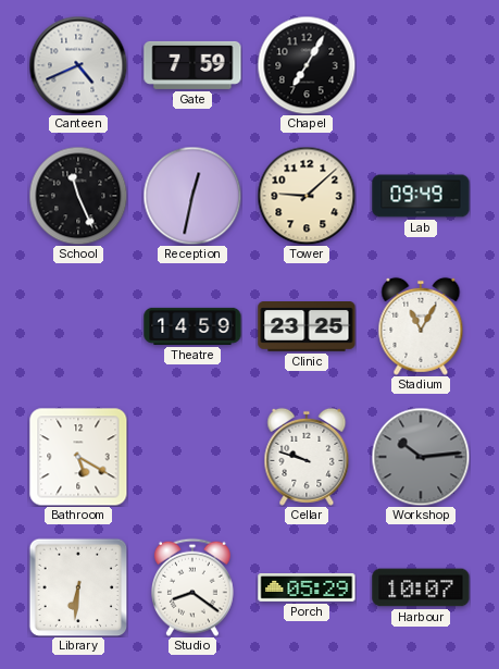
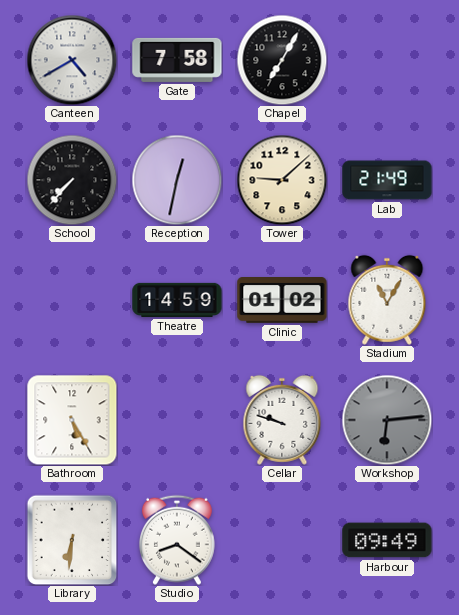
Canteen: 4:41 -> 4:40 (72, 60)
Gate: 7:59 -> 7:58 (177, 60)
School: 11:26 -> 7:37 (72, 180)
Lab: 09:49 -> 21:49 (387, 180)
Clinic: 23:25 -> 01:02 (282, 301)
Bathroom: 5:20 -> 5:25 (72, 420)
Workshop: 10:14 -> 6:14 (387, 420)
Porch: 05:29 -> none (307, 589)
Harbour: 10:07 -> 09:49 (387, 540)
